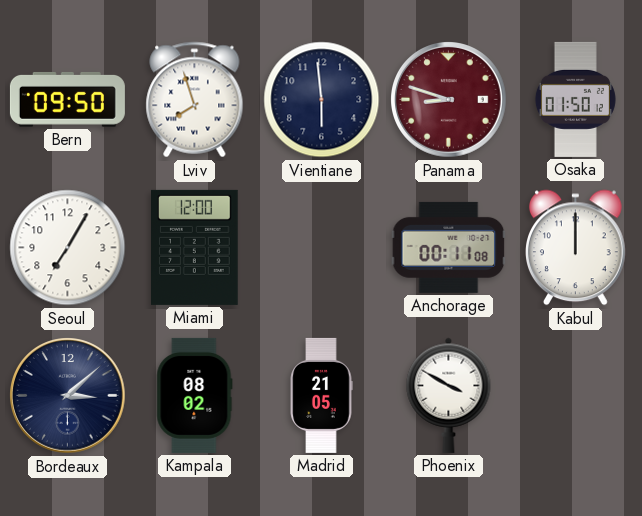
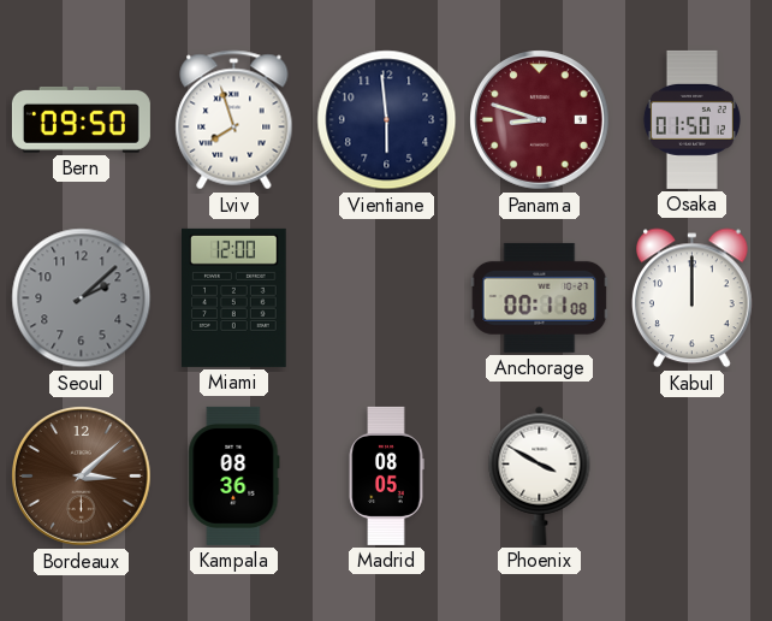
Seoul: 7:05 -> 2:08 (82, 298)
Seoul dial: white -> grey (82, 298)
Bordeaux dial: navy -> brown (82, 477)
Kampala: 08:02 -> 08:36 (234, 475)
Madrid: 21:05 -> 08:05 (386, 475)
